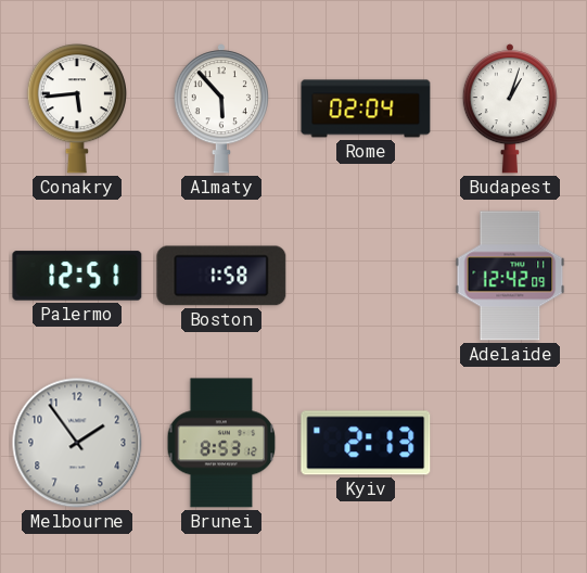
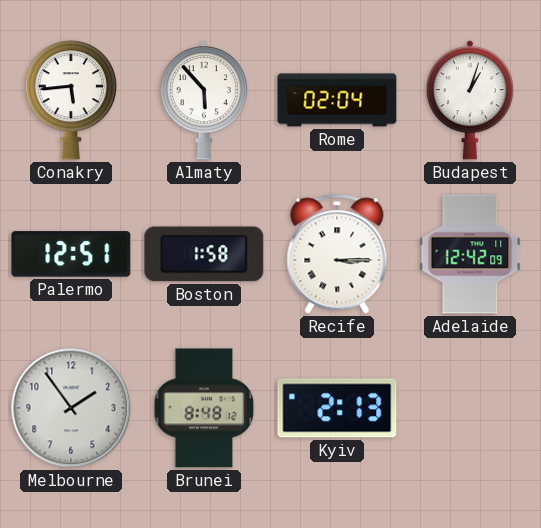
Recife: none -> 3:15 (337, 254)
Brunei: 8:53 -> 8:48 (204, 408)
